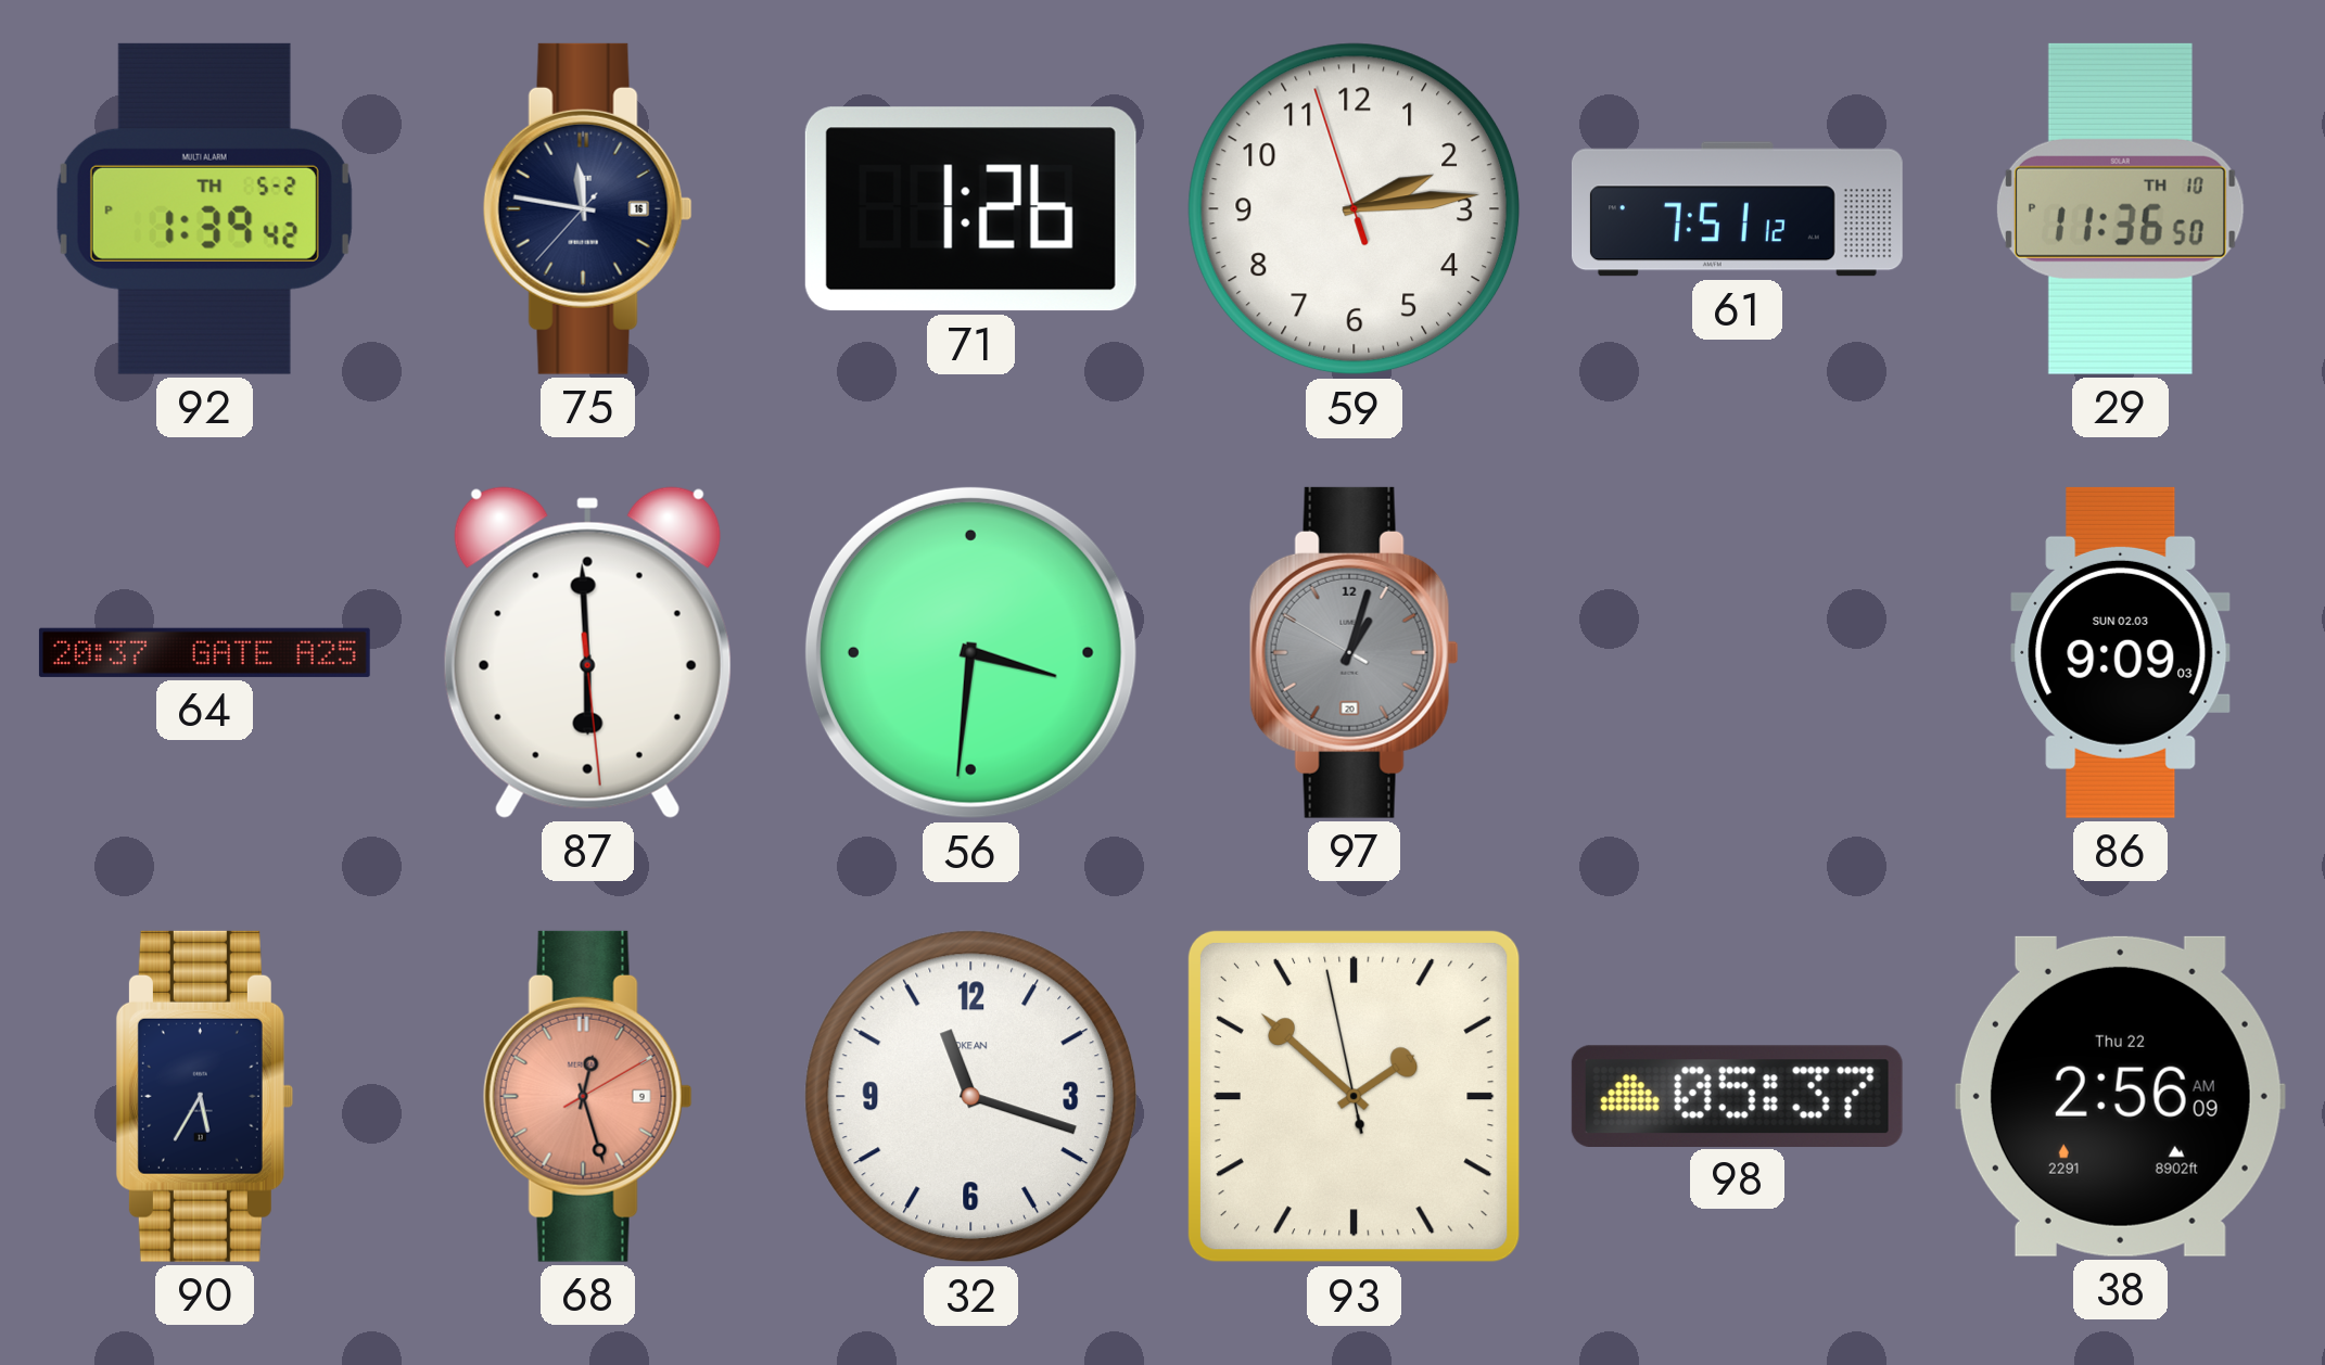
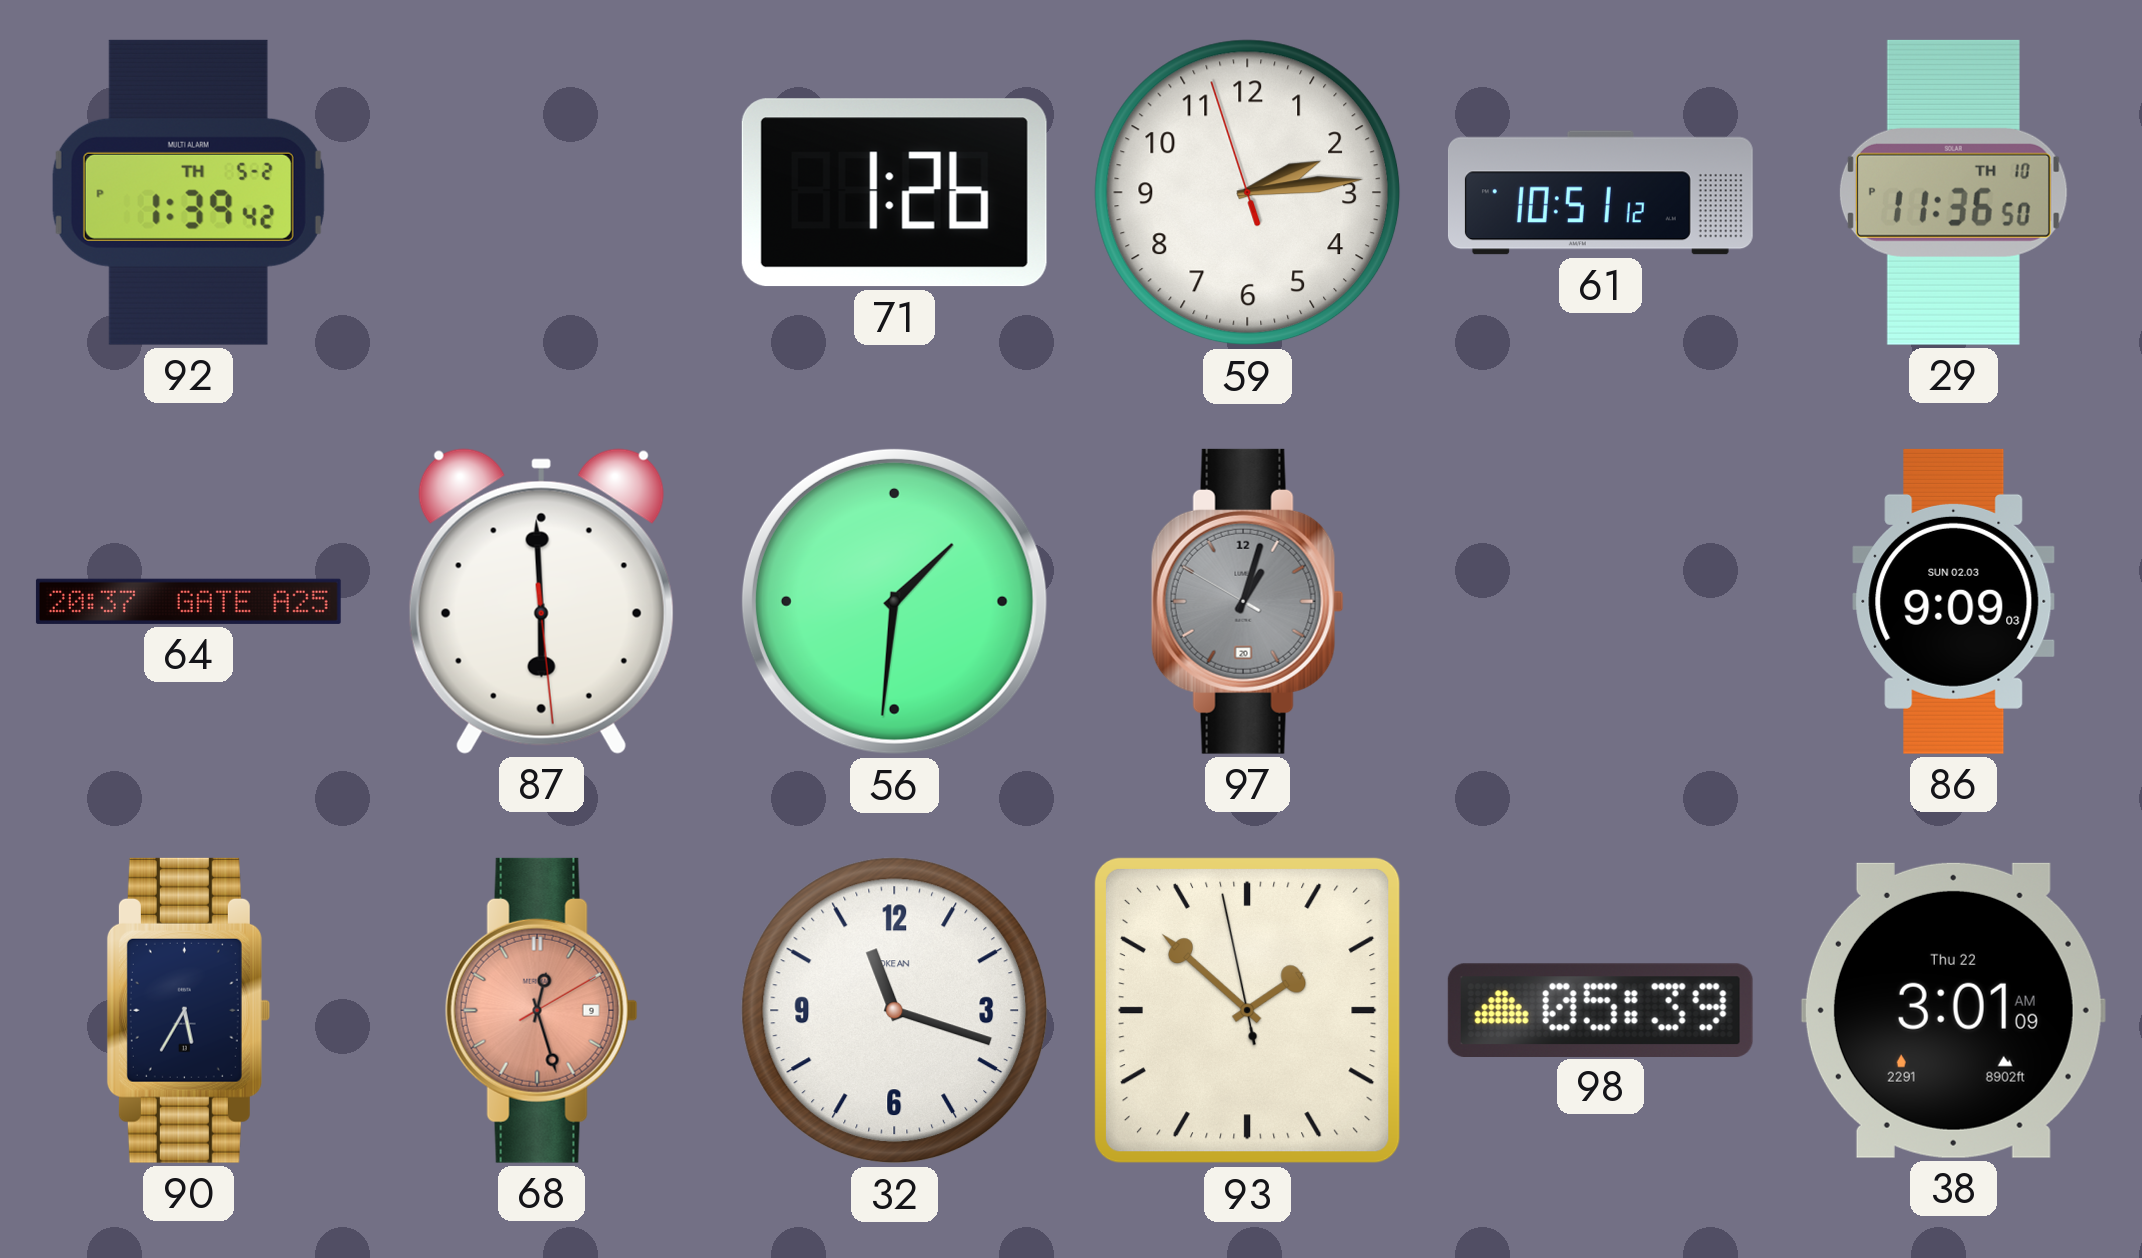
75: 11:46 -> none (587, 208)
61: 7:51 -> 10:51 (1600, 193)
56: 3:31 -> 1:31 (894, 601)
98: 05:37 -> 05:39 (1600, 1010)
38: 2:56 -> 3:01 (1953, 1010)
